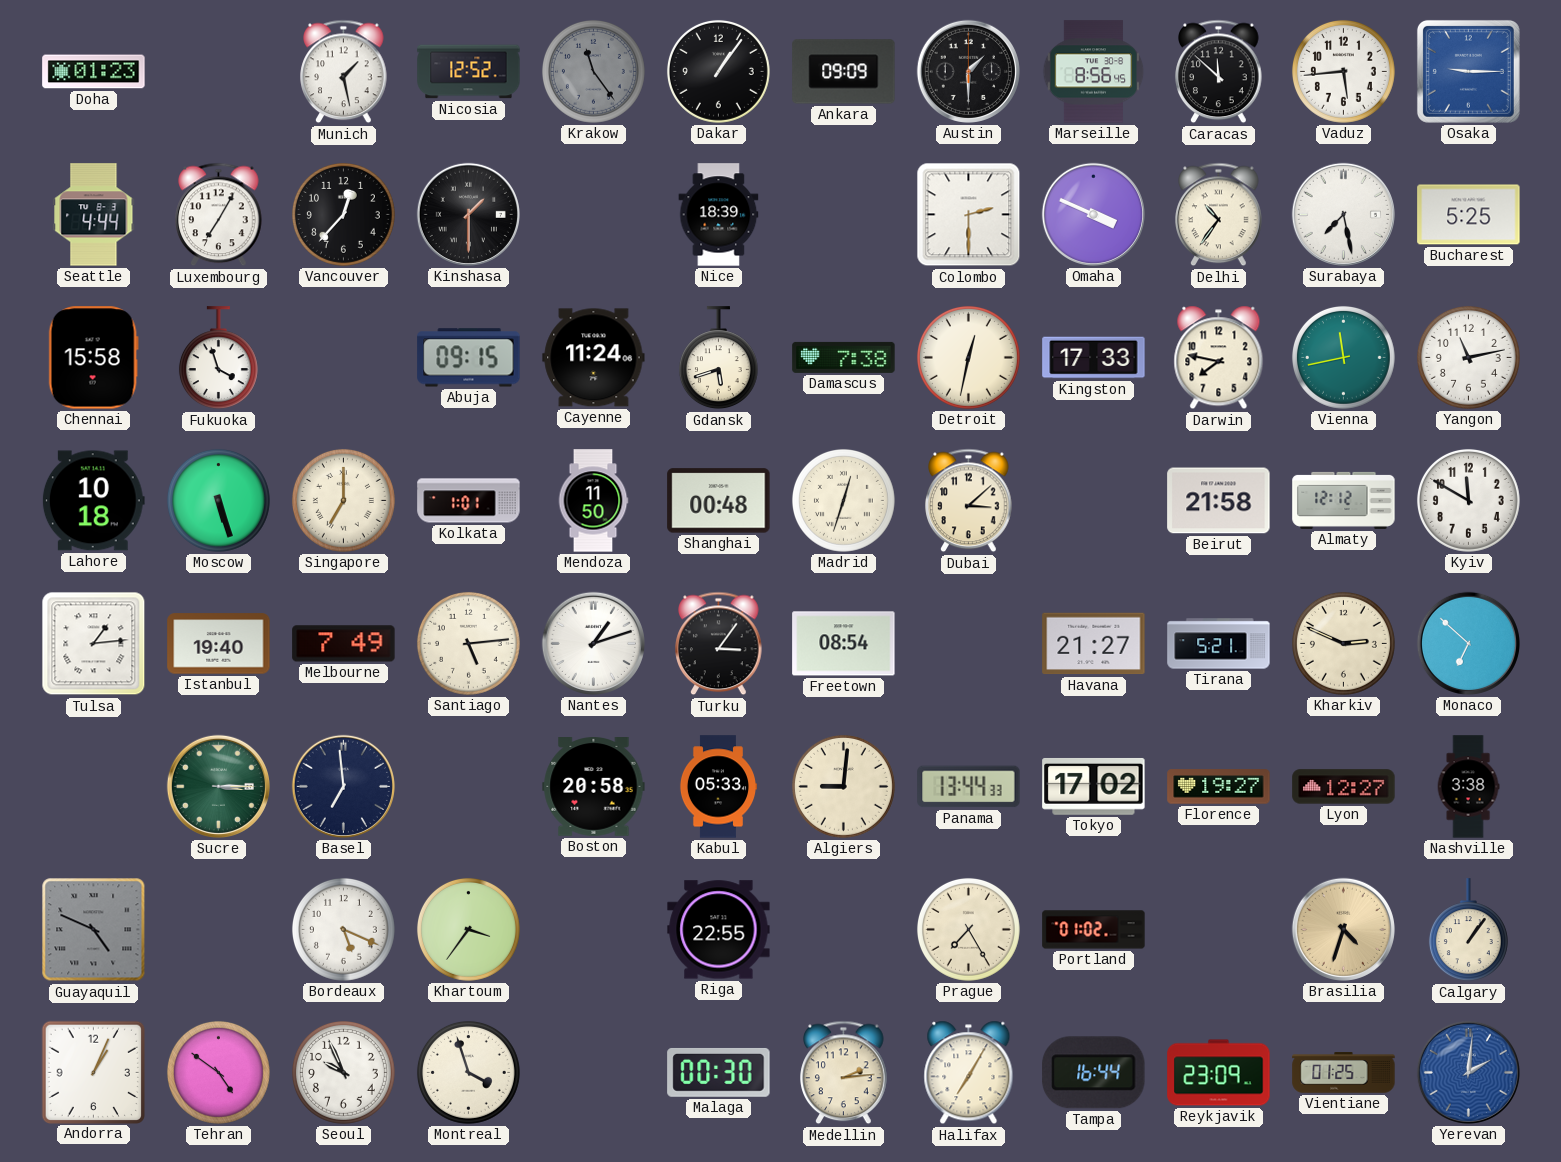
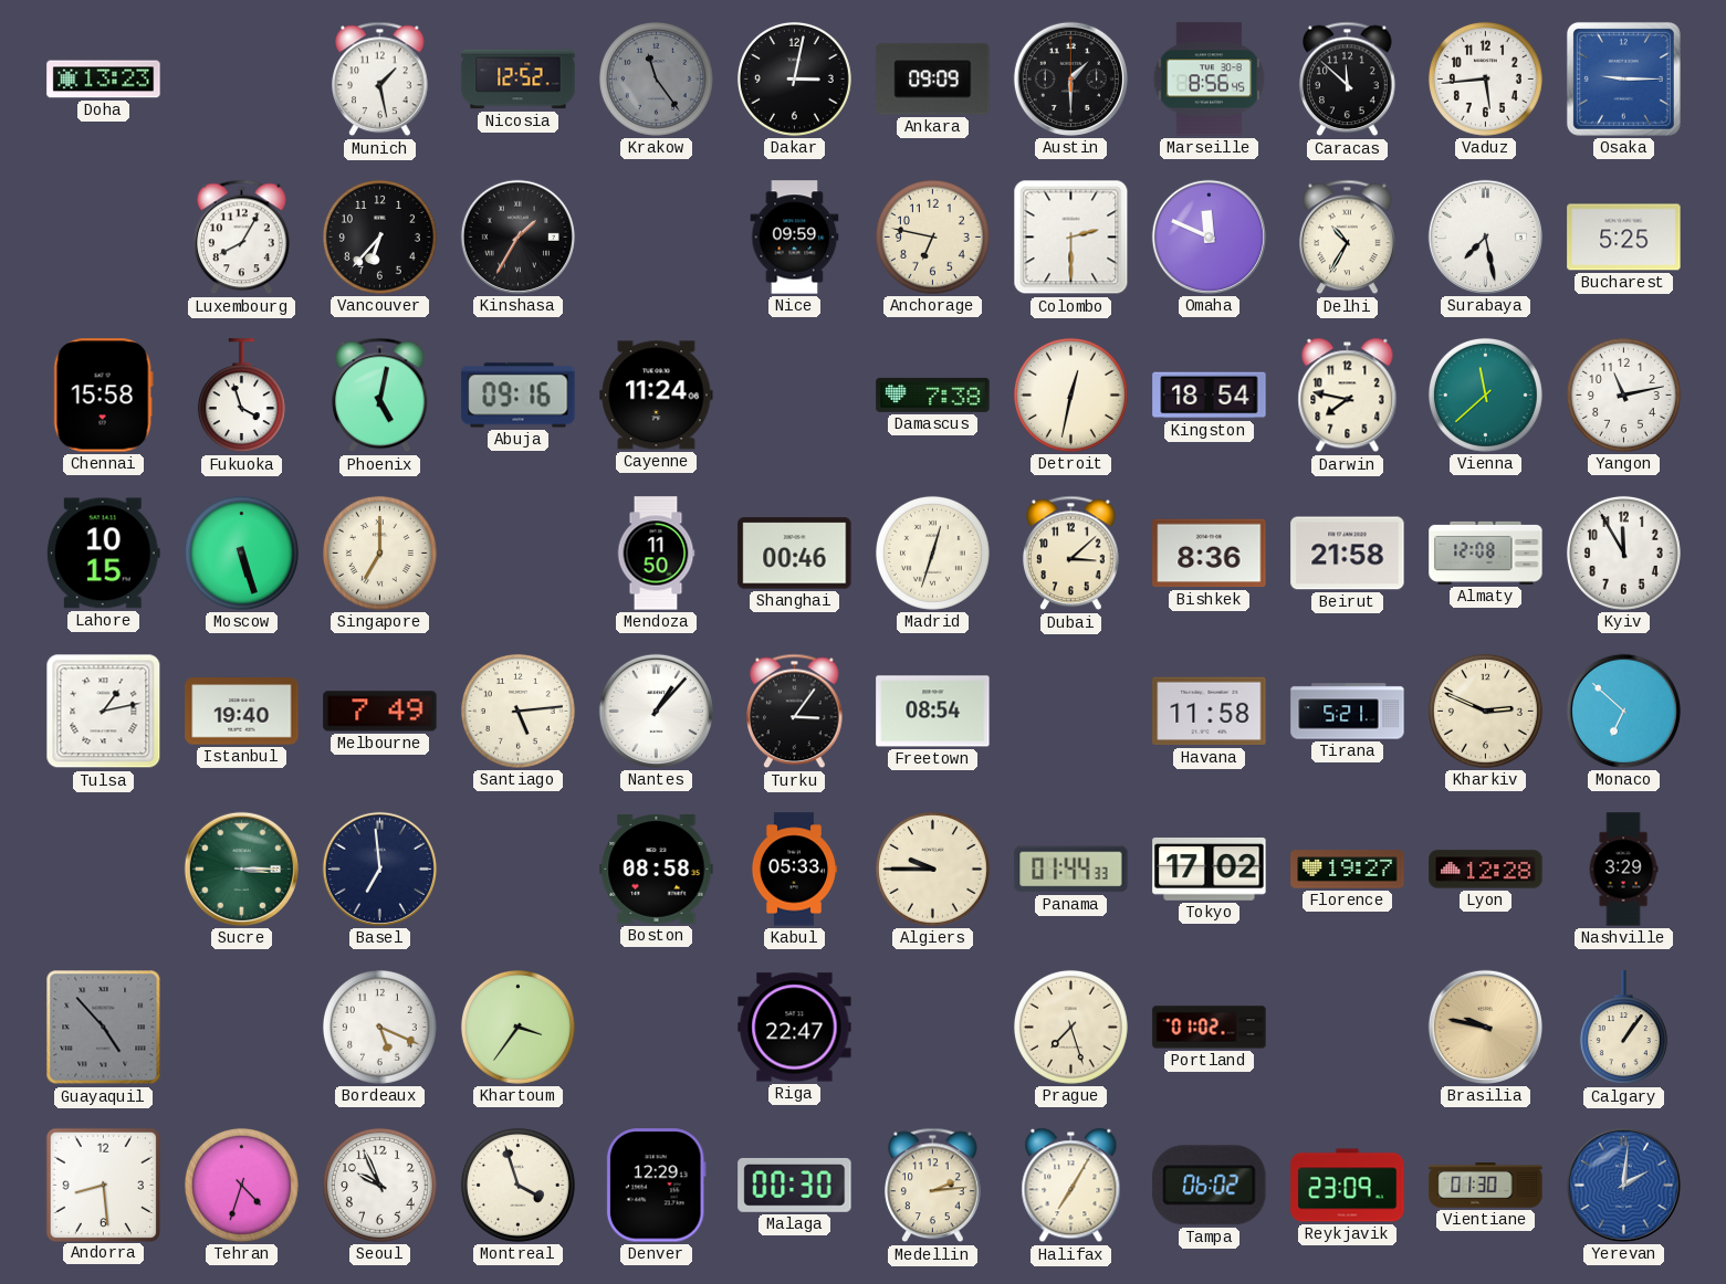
Doha: 01:23 -> 13:23 (104, 80)
Dakar: 1:06 -> 3:02 (794, 78)
Seattle: 4:44 -> none (94, 215)
Luxembourg: 7:05 -> 8:05 (242, 238)
Vancouver: 12:37 -> 6:37 (379, 236)
Kinshasa: 1:30 -> 1:35 (517, 236)
Nice: 18:39 -> 09:59 (795, 238)
Anchorage: none -> 6:47 (932, 236)
Omaha: 3:49 -> 11:49 (1209, 236)
Delhi: 10:36 -> 10:35 (1348, 238)
Phoenix: none -> 5:02 (380, 396)
Abuja: 09:15 -> 09:16 (519, 396)
Gdansk: 5:42 -> none (718, 358)
Kingston: 17:33 -> 18:54 (1210, 396)
Vienna: 11:43 -> 11:38 (1485, 394)
Lahore: 10:18 -> 10:15 (103, 554)
Kolkata: 1:01 -> none (469, 501)
Shanghai: 00:48 -> 00:46 (795, 554)
Bishkek: none -> 8:36 (1210, 554)
Almaty: 12:12 -> 12:08 (1486, 552)
Kyiv: 11:50 -> 11:55 (1623, 552)
Tulsa: 1:14 -> 1:13 (104, 712)
Nantes: 1:12 -> 1:07 (656, 711)
Havana: 21:27 -> 11:58 (1210, 712)
Boston: 20:58 -> 08:58 (657, 870)
Algiers: 9:01 -> 9:45 (932, 869)
Panama: 13:44 -> 01:44 (1071, 870)
Lyon: 12:27 -> 12:28 (1486, 870)
Nashville: 3:38 -> 3:29 (1623, 870)
Guayaquil: 4:49 -> 4:53 (104, 1028)
Riga: 22:55 -> 22:47 (795, 1028)
Prague: 7:25 -> 7:27 (1070, 1027)
Brasilia: 4:33 -> 9:47 (1485, 1027)
Andorra: 1:04 -> 8:29 (103, 1185)
Tehran: 4:51 -> 4:33 (241, 1185)
Denver: none -> 12:29 (656, 1186)
Tampa: 16:44 -> 06:02 (1210, 1186)
Vientiane: 01:25 -> 01:30 (1486, 1186)
